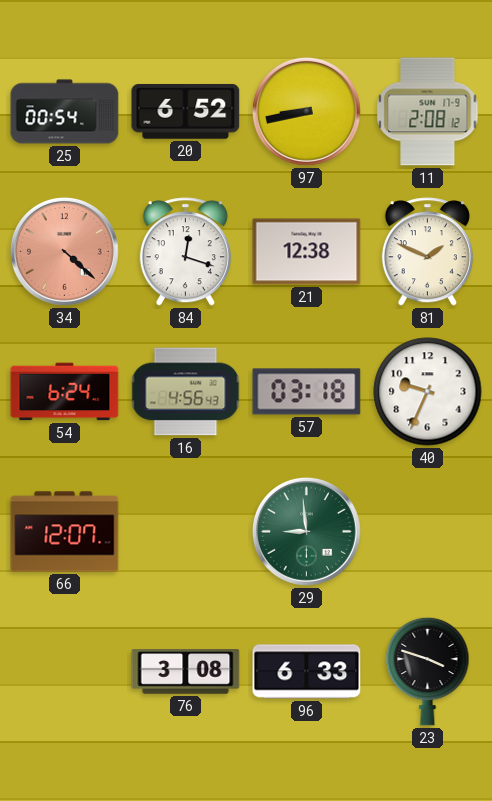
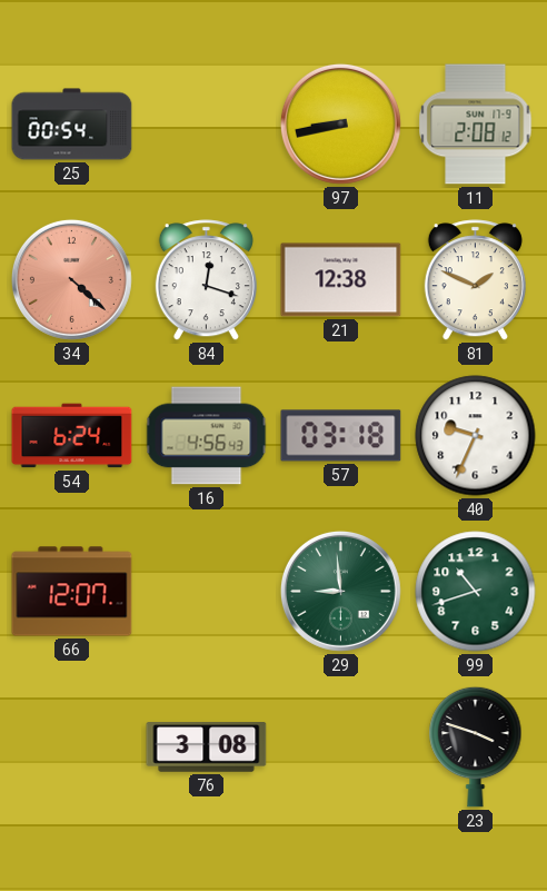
20: 6:52 -> none (186, 112)
99: none -> 10:42 (476, 592)
96: 6:33 -> none (307, 672)
